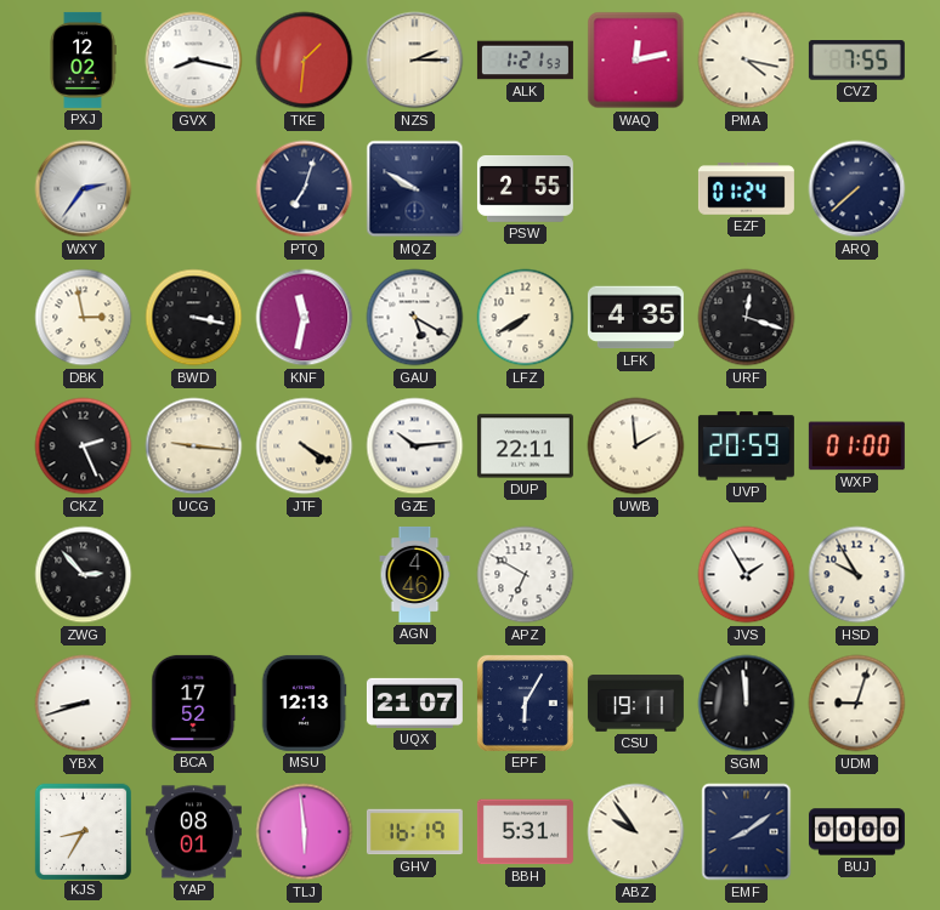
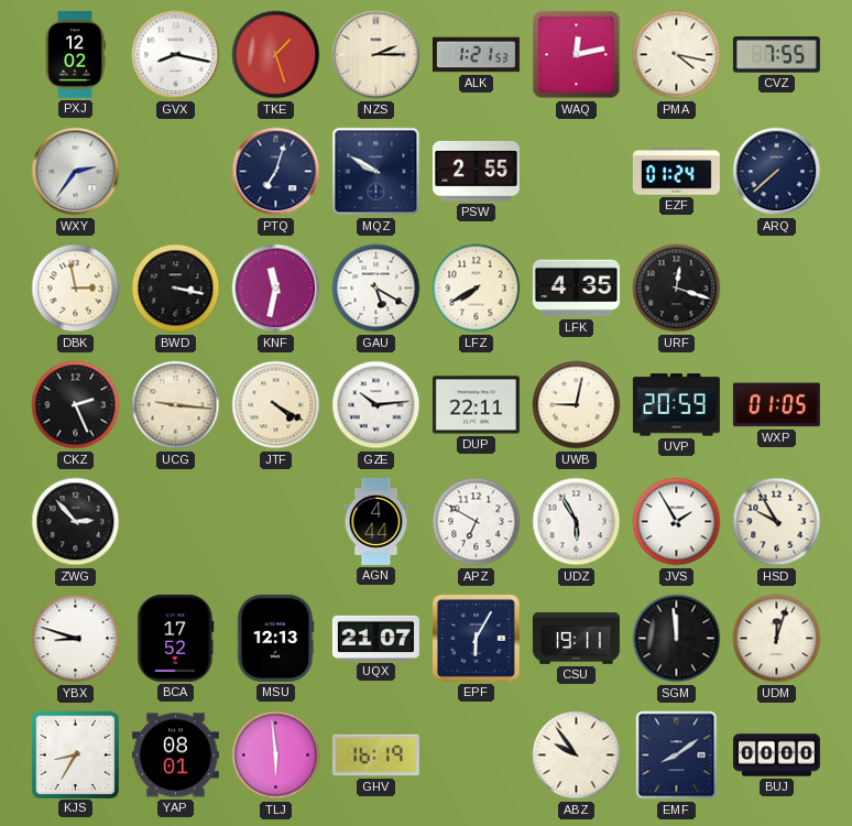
TKE: 1:31 -> 1:27 (276, 55)
UWB: 1:59 -> 9:02 (577, 405)
WXP: 01:00 -> 01:05 (776, 405)
AGN: 4:46 -> 4:44 (376, 521)
UDZ: none -> 5:55 (577, 522)
YBX: 8:42 -> 8:48 (76, 639)
UDM: 9:03 -> 12:03 (777, 639)
BBH: 5:31 -> none (525, 832)
